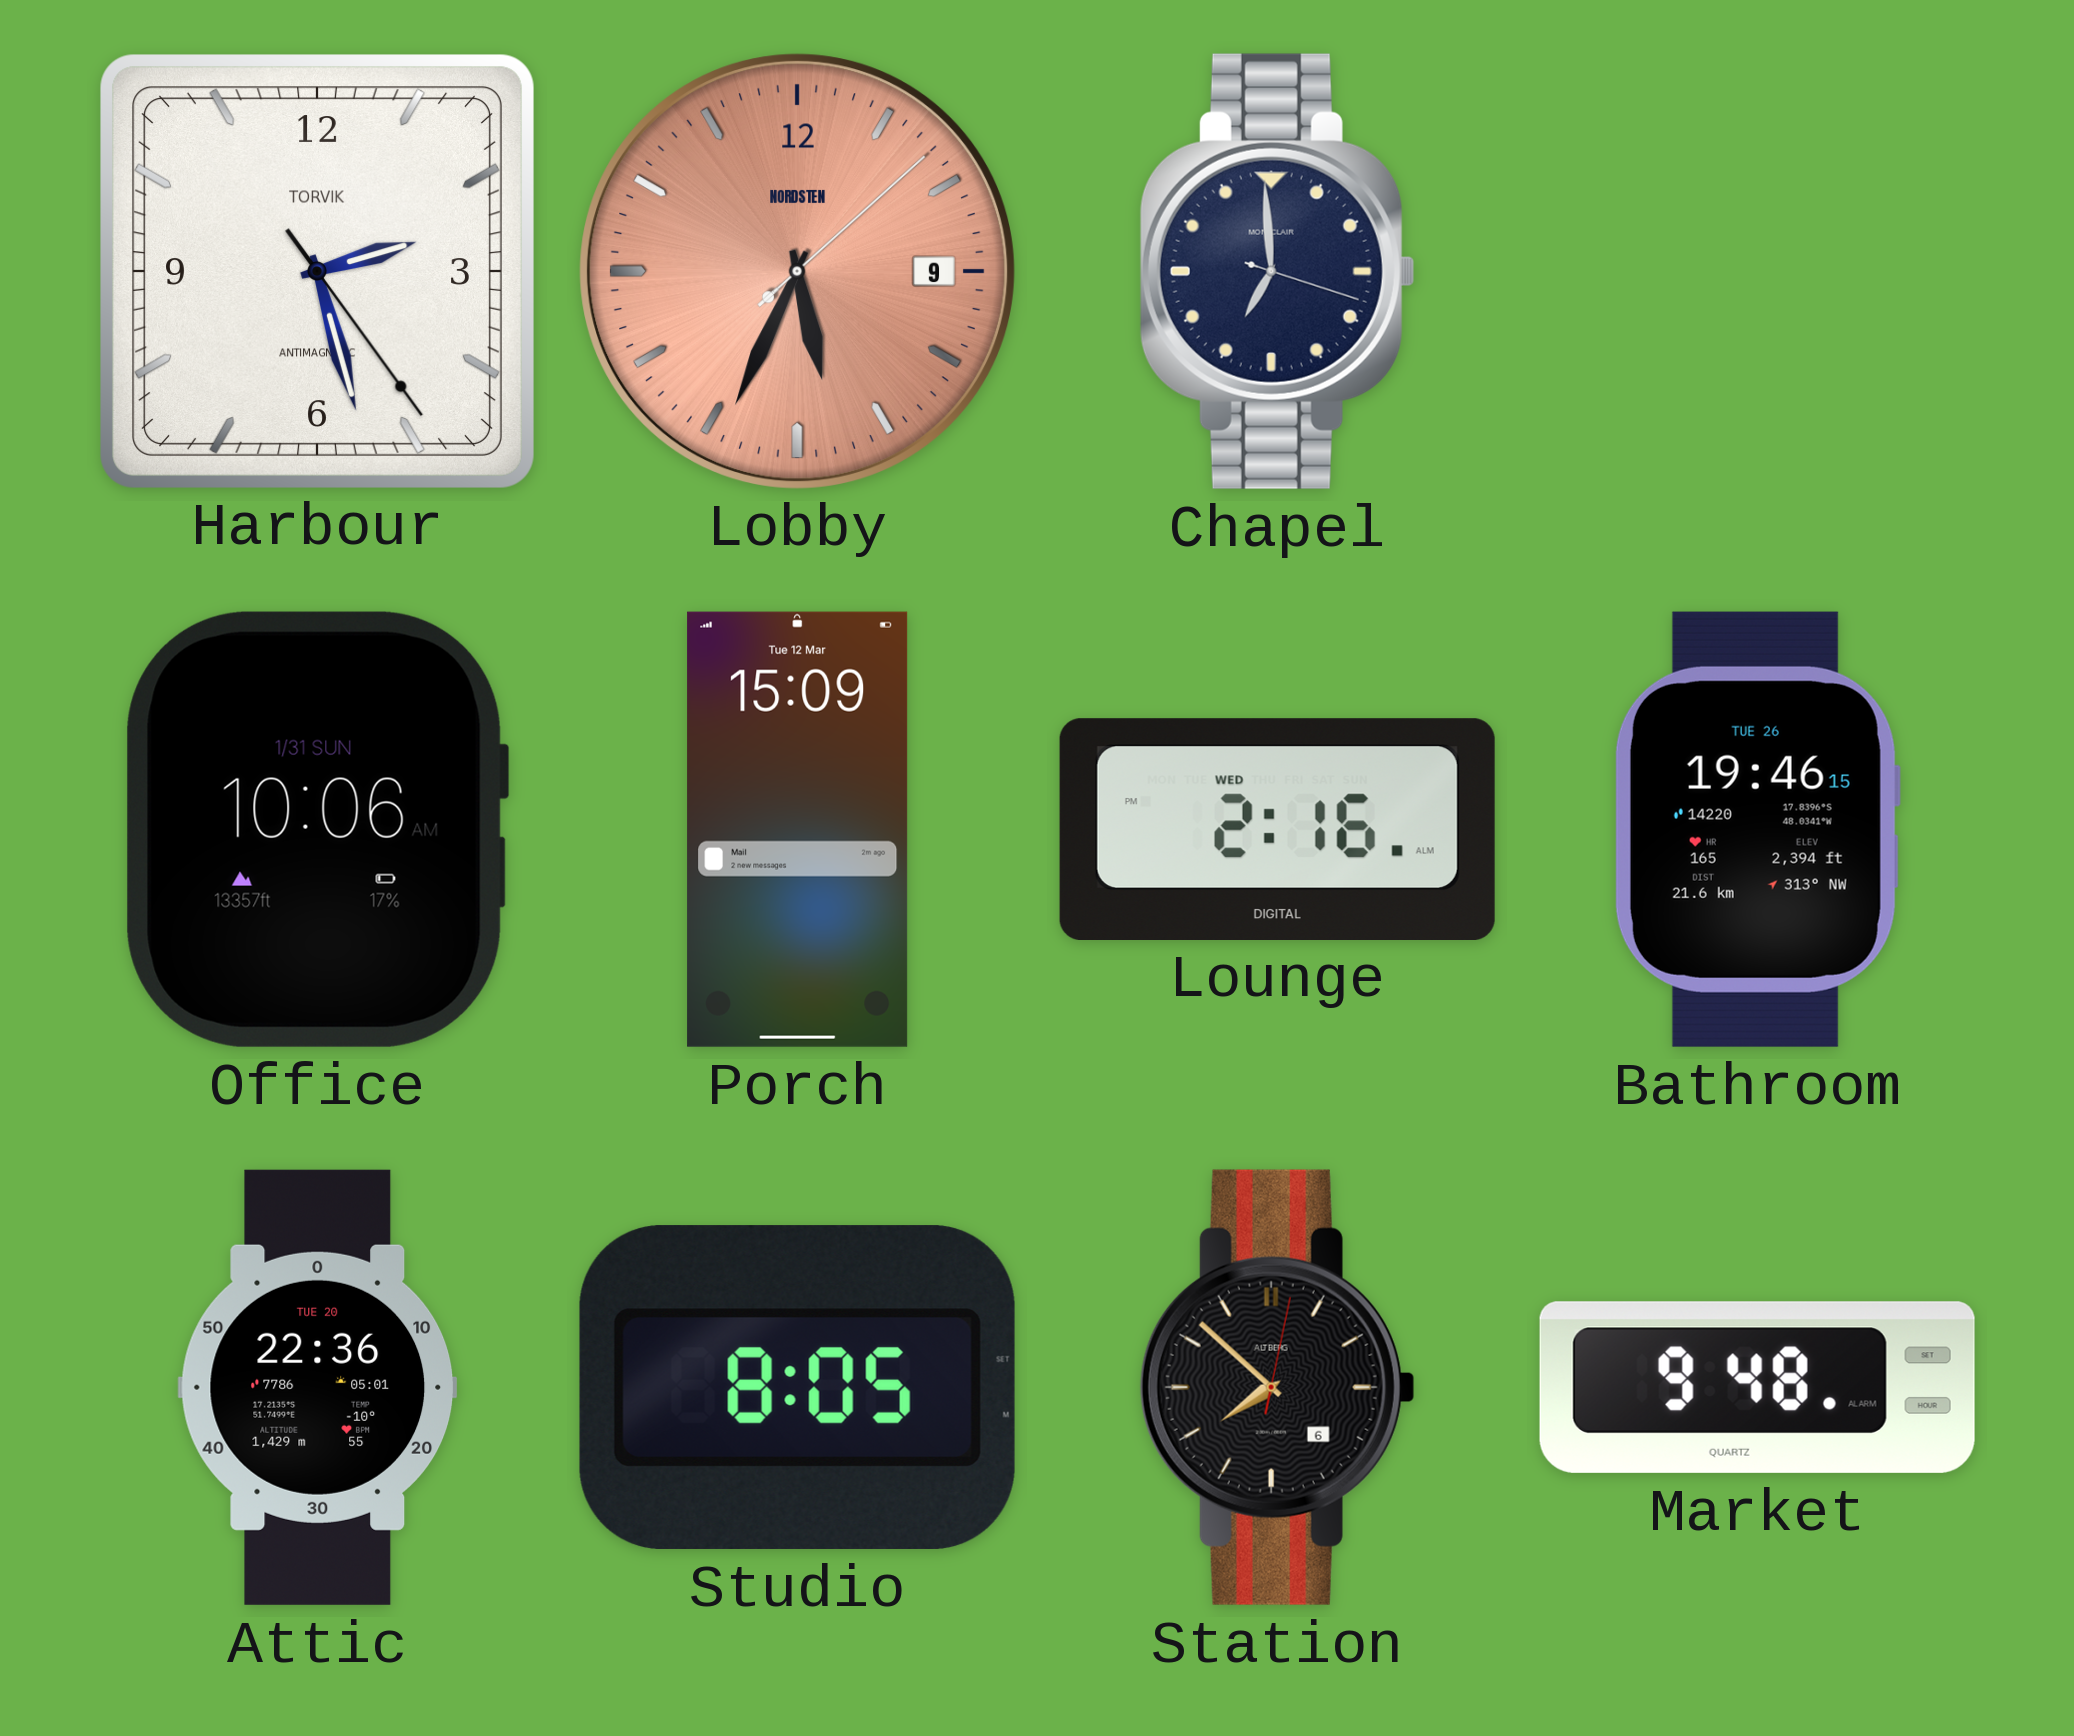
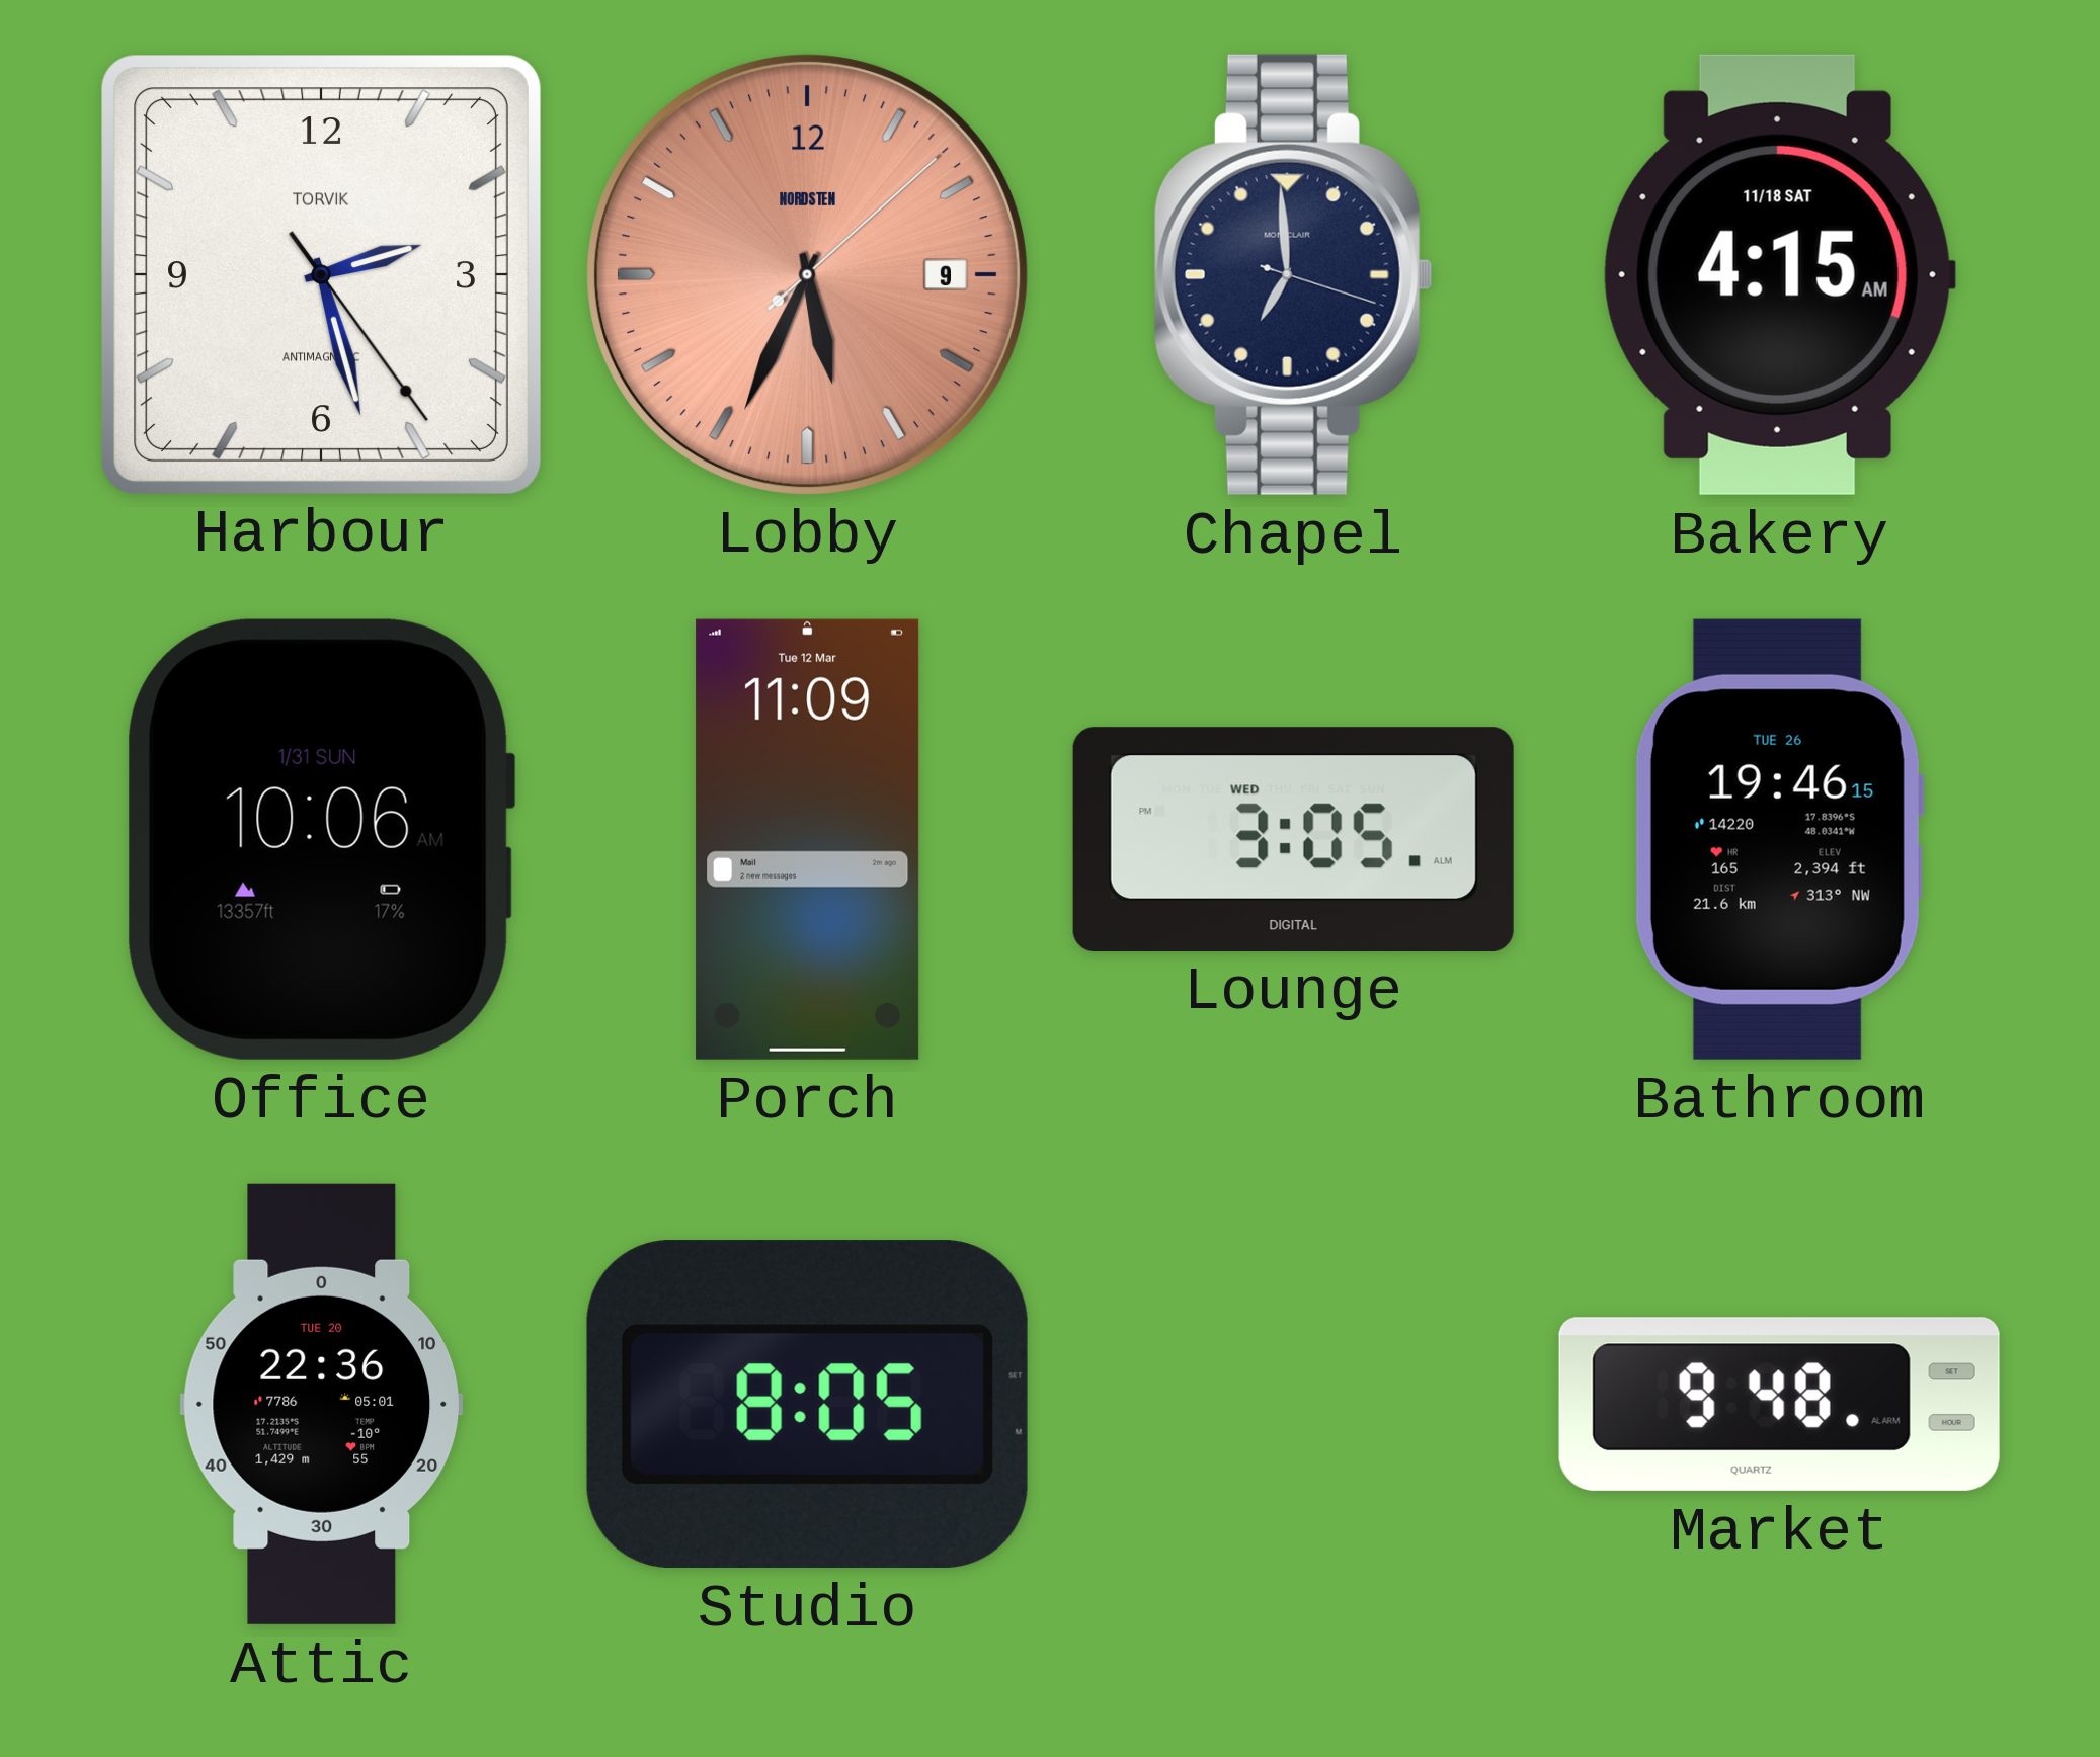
Bakery: none -> 4:15 (1779, 274)
Porch: 15:09 -> 11:09 (808, 839)
Lounge: 2:16 -> 3:05 (1293, 839)
Station: 7:52 -> none (1277, 1387)
